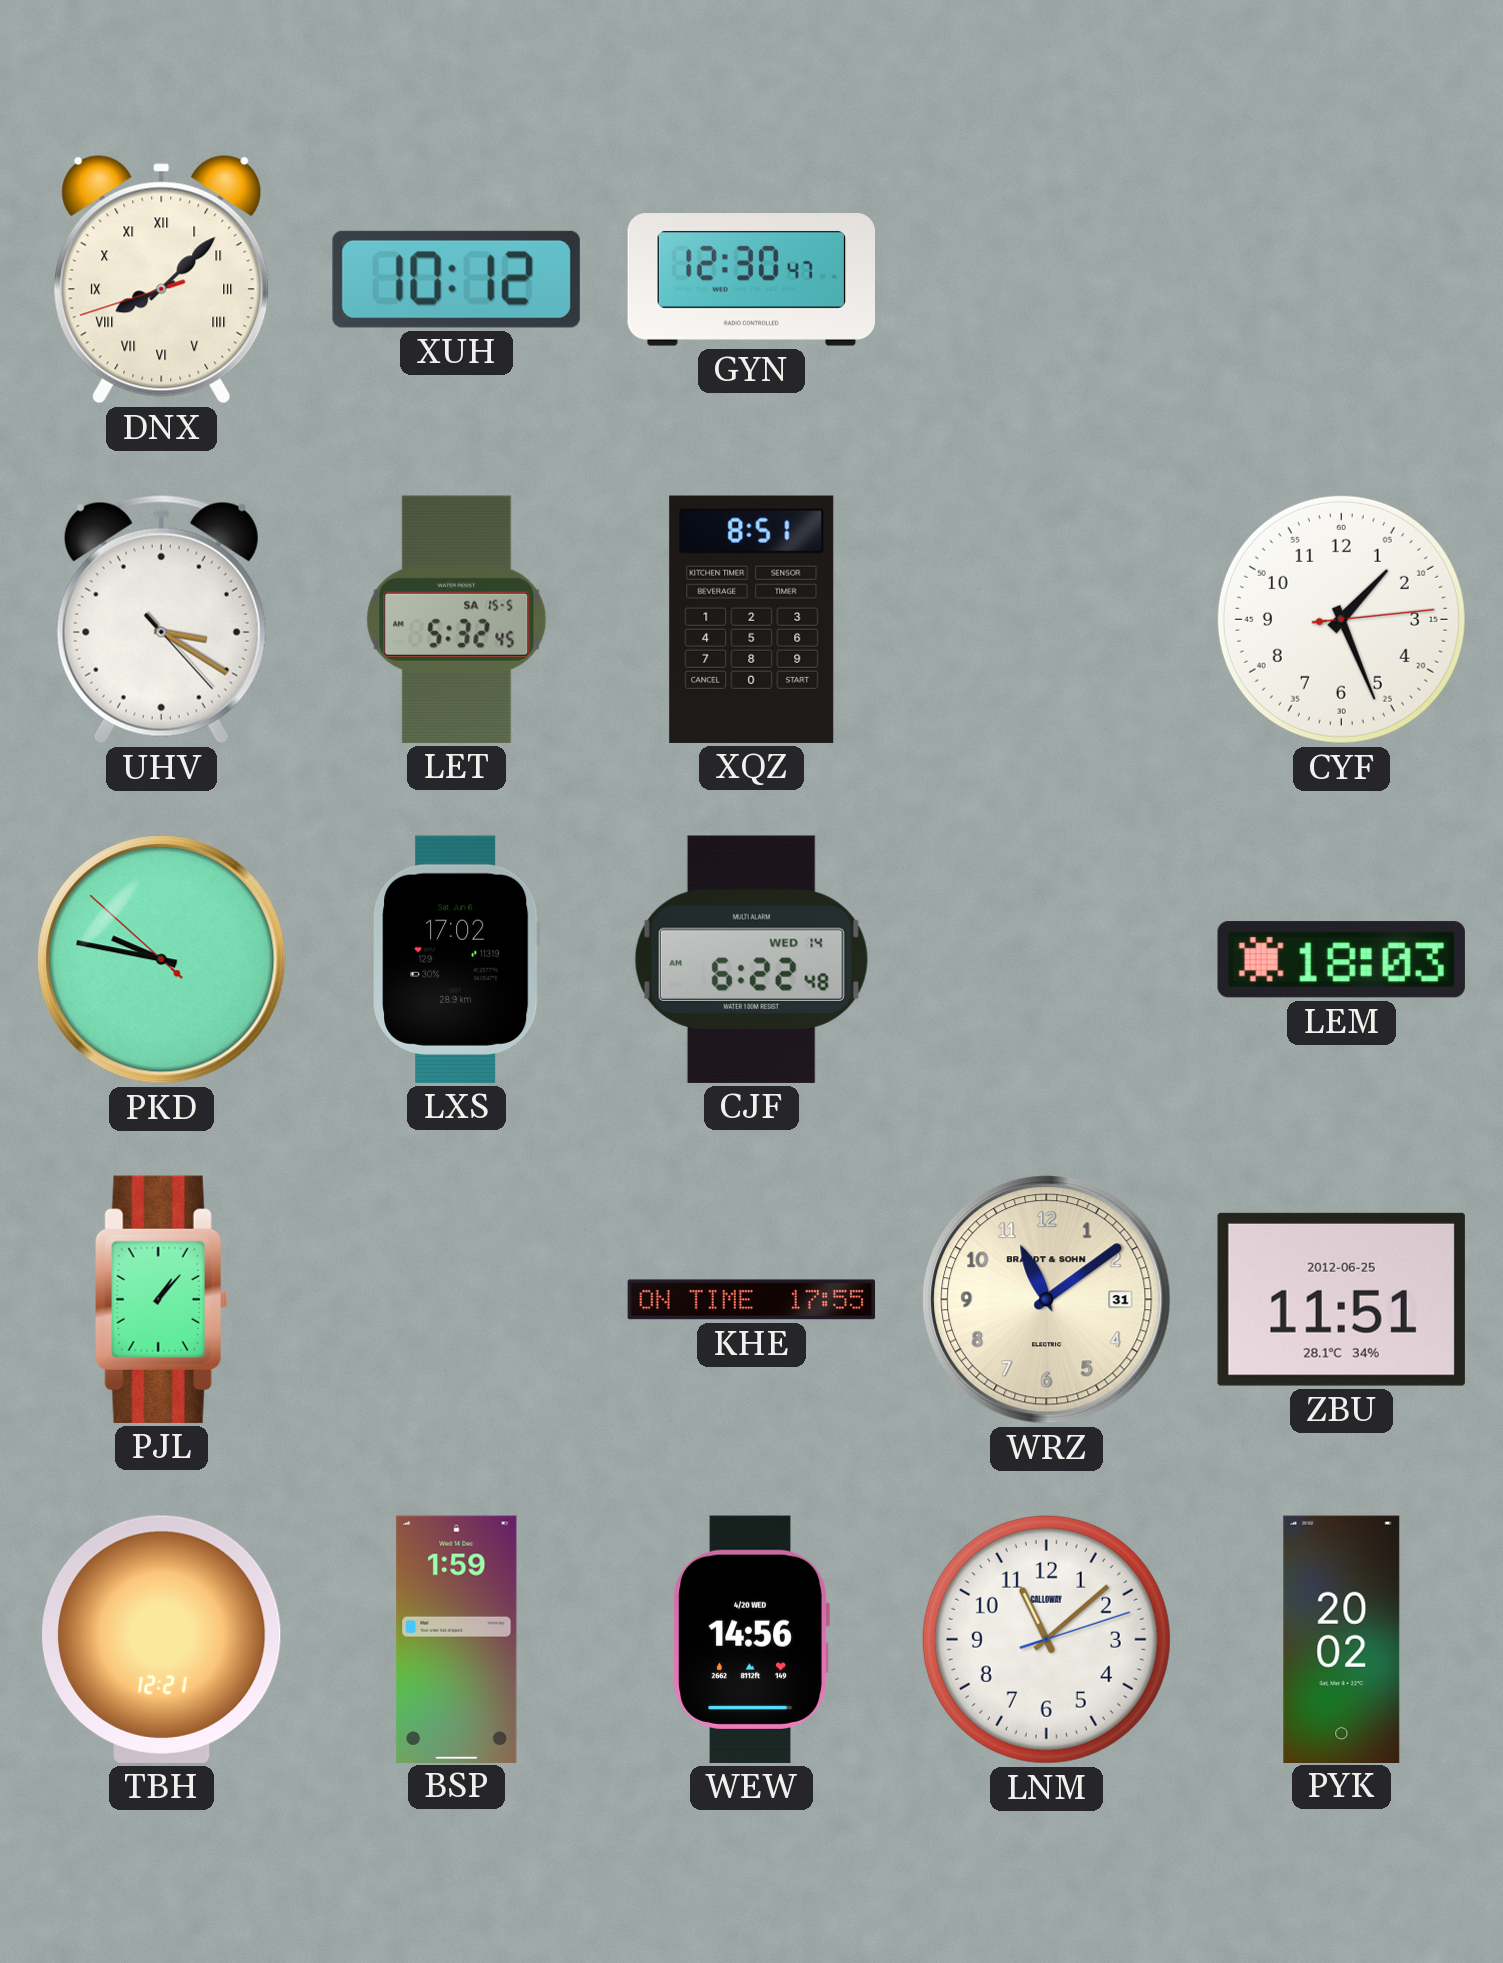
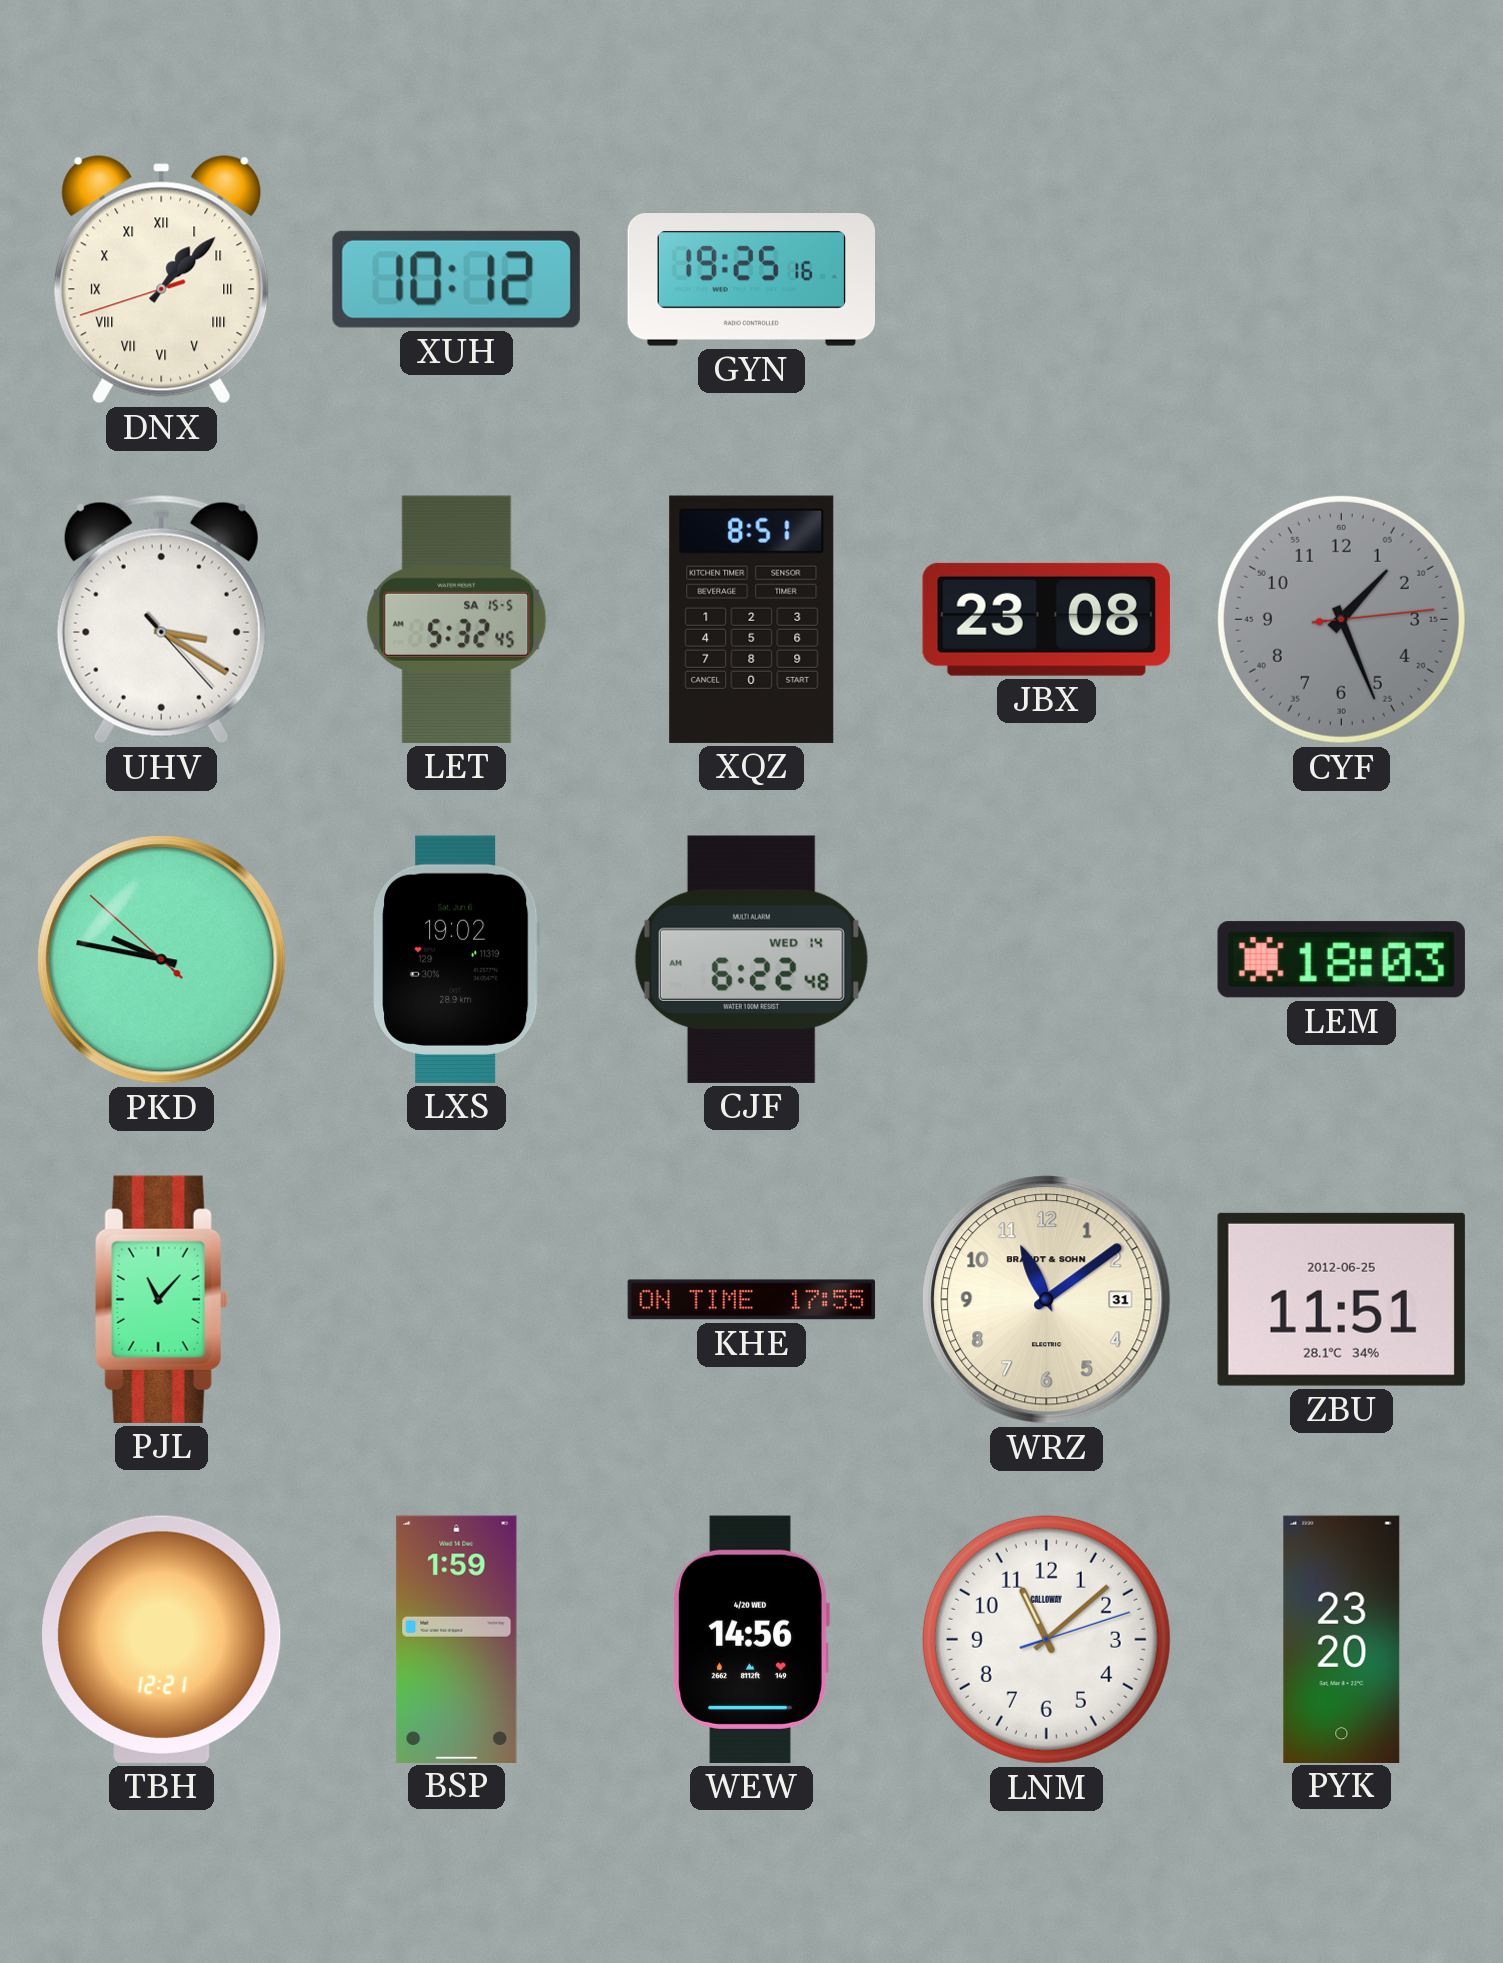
DNX: 8:07 -> 1:07 (162, 280)
GYN: 12:30 -> 19:25 (751, 280)
JBX: none -> 23:08 (1046, 619)
CYF dial: white -> grey (1341, 619)
LXS: 17:02 -> 19:02 (457, 959)
PJL: 1:07 -> 11:07 (161, 1299)
PYK: 20:02 -> 23:20 (1342, 1639)
